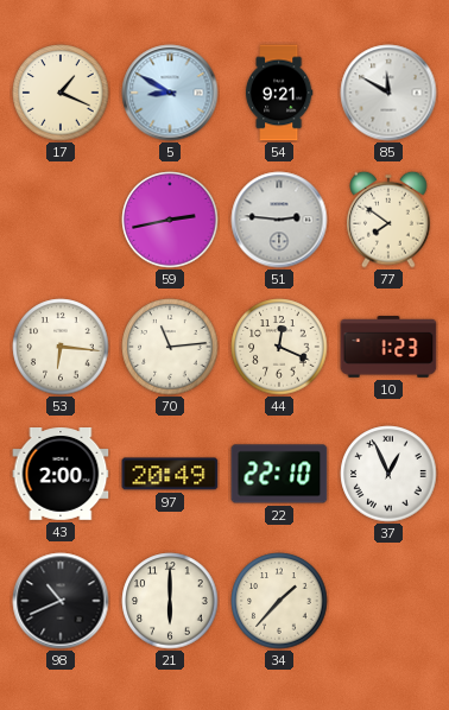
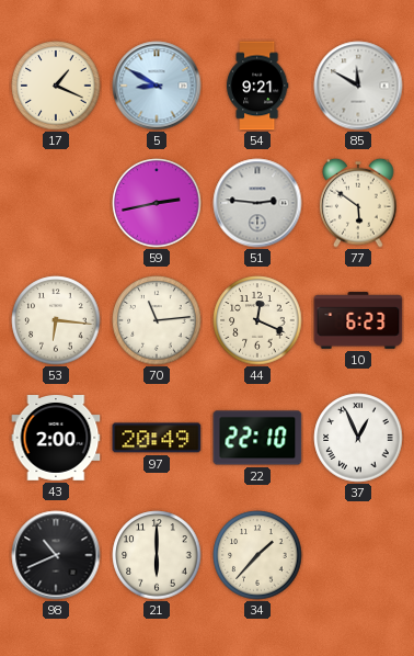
77: 7:51 -> 5:51 (358, 203)
10: 1:23 -> 6:23 (358, 320)
